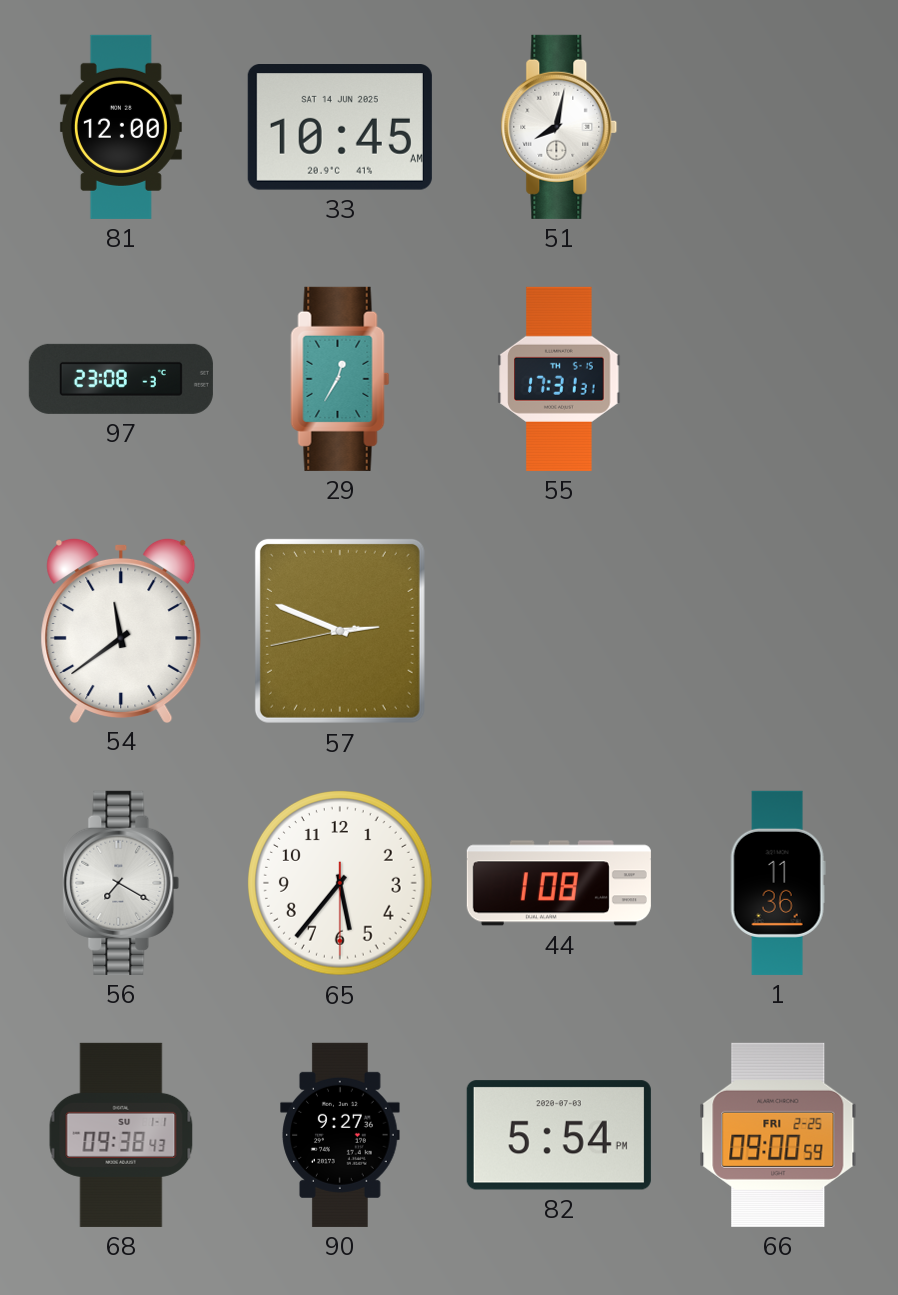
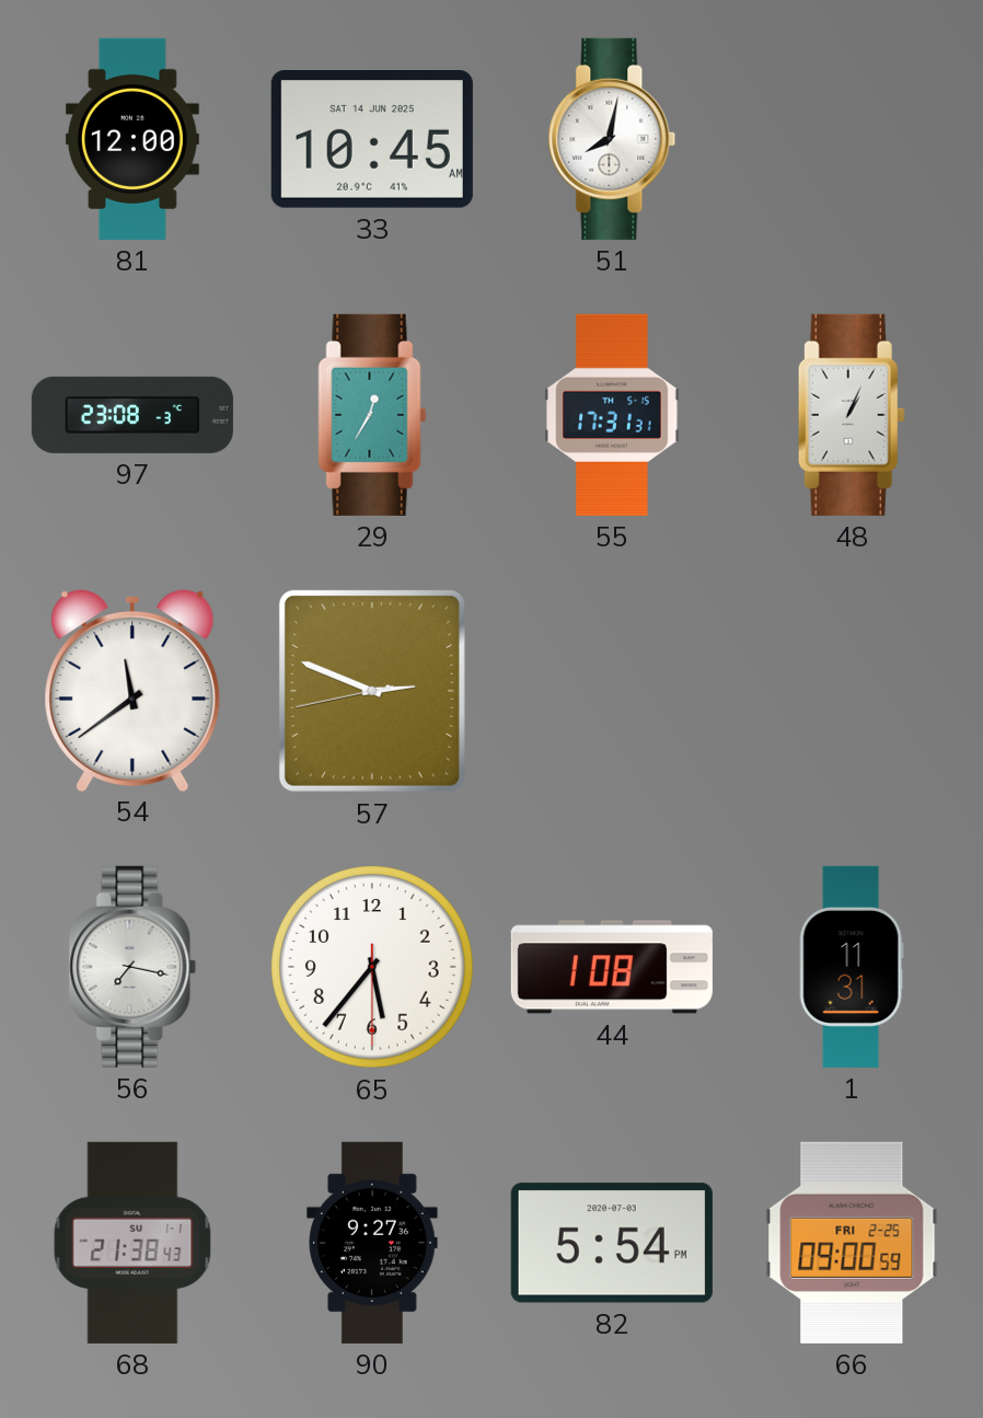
48: none -> 1:04 (852, 415)
56: 7:20 -> 7:17 (132, 967)
1: 11:36 -> 11:31 (852, 967)
68: 09:38 -> 21:38 (132, 1243)
